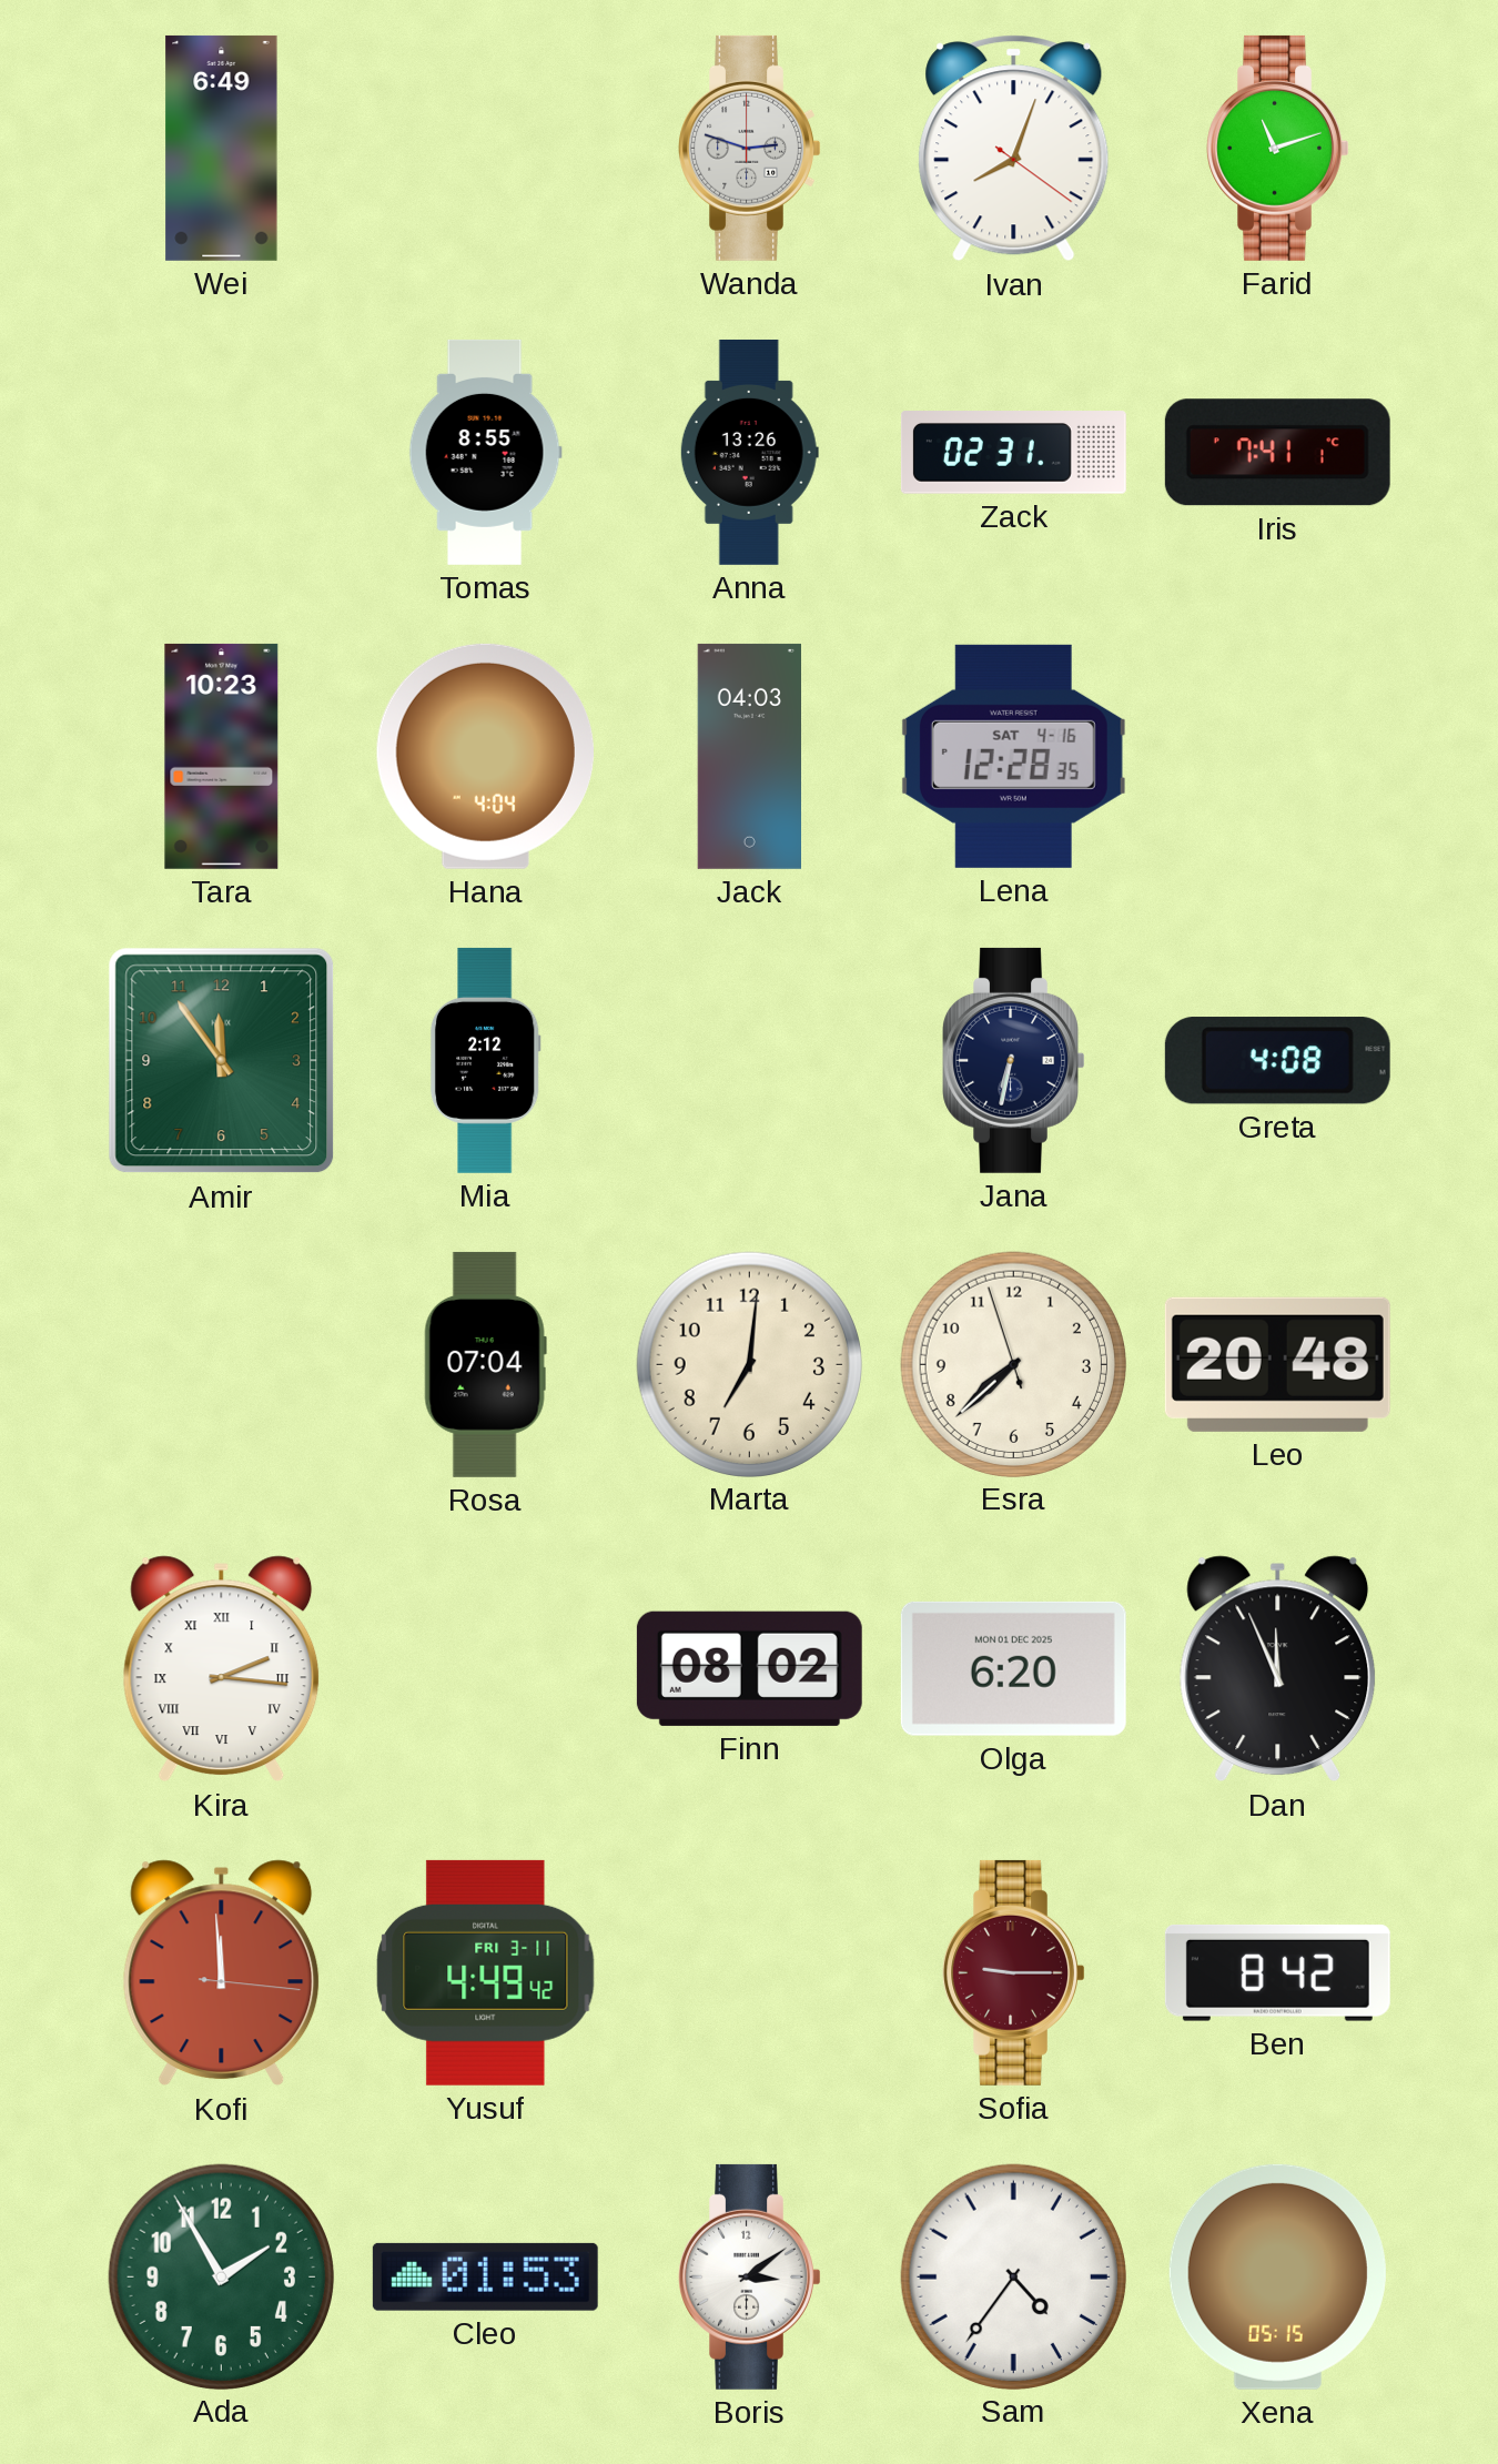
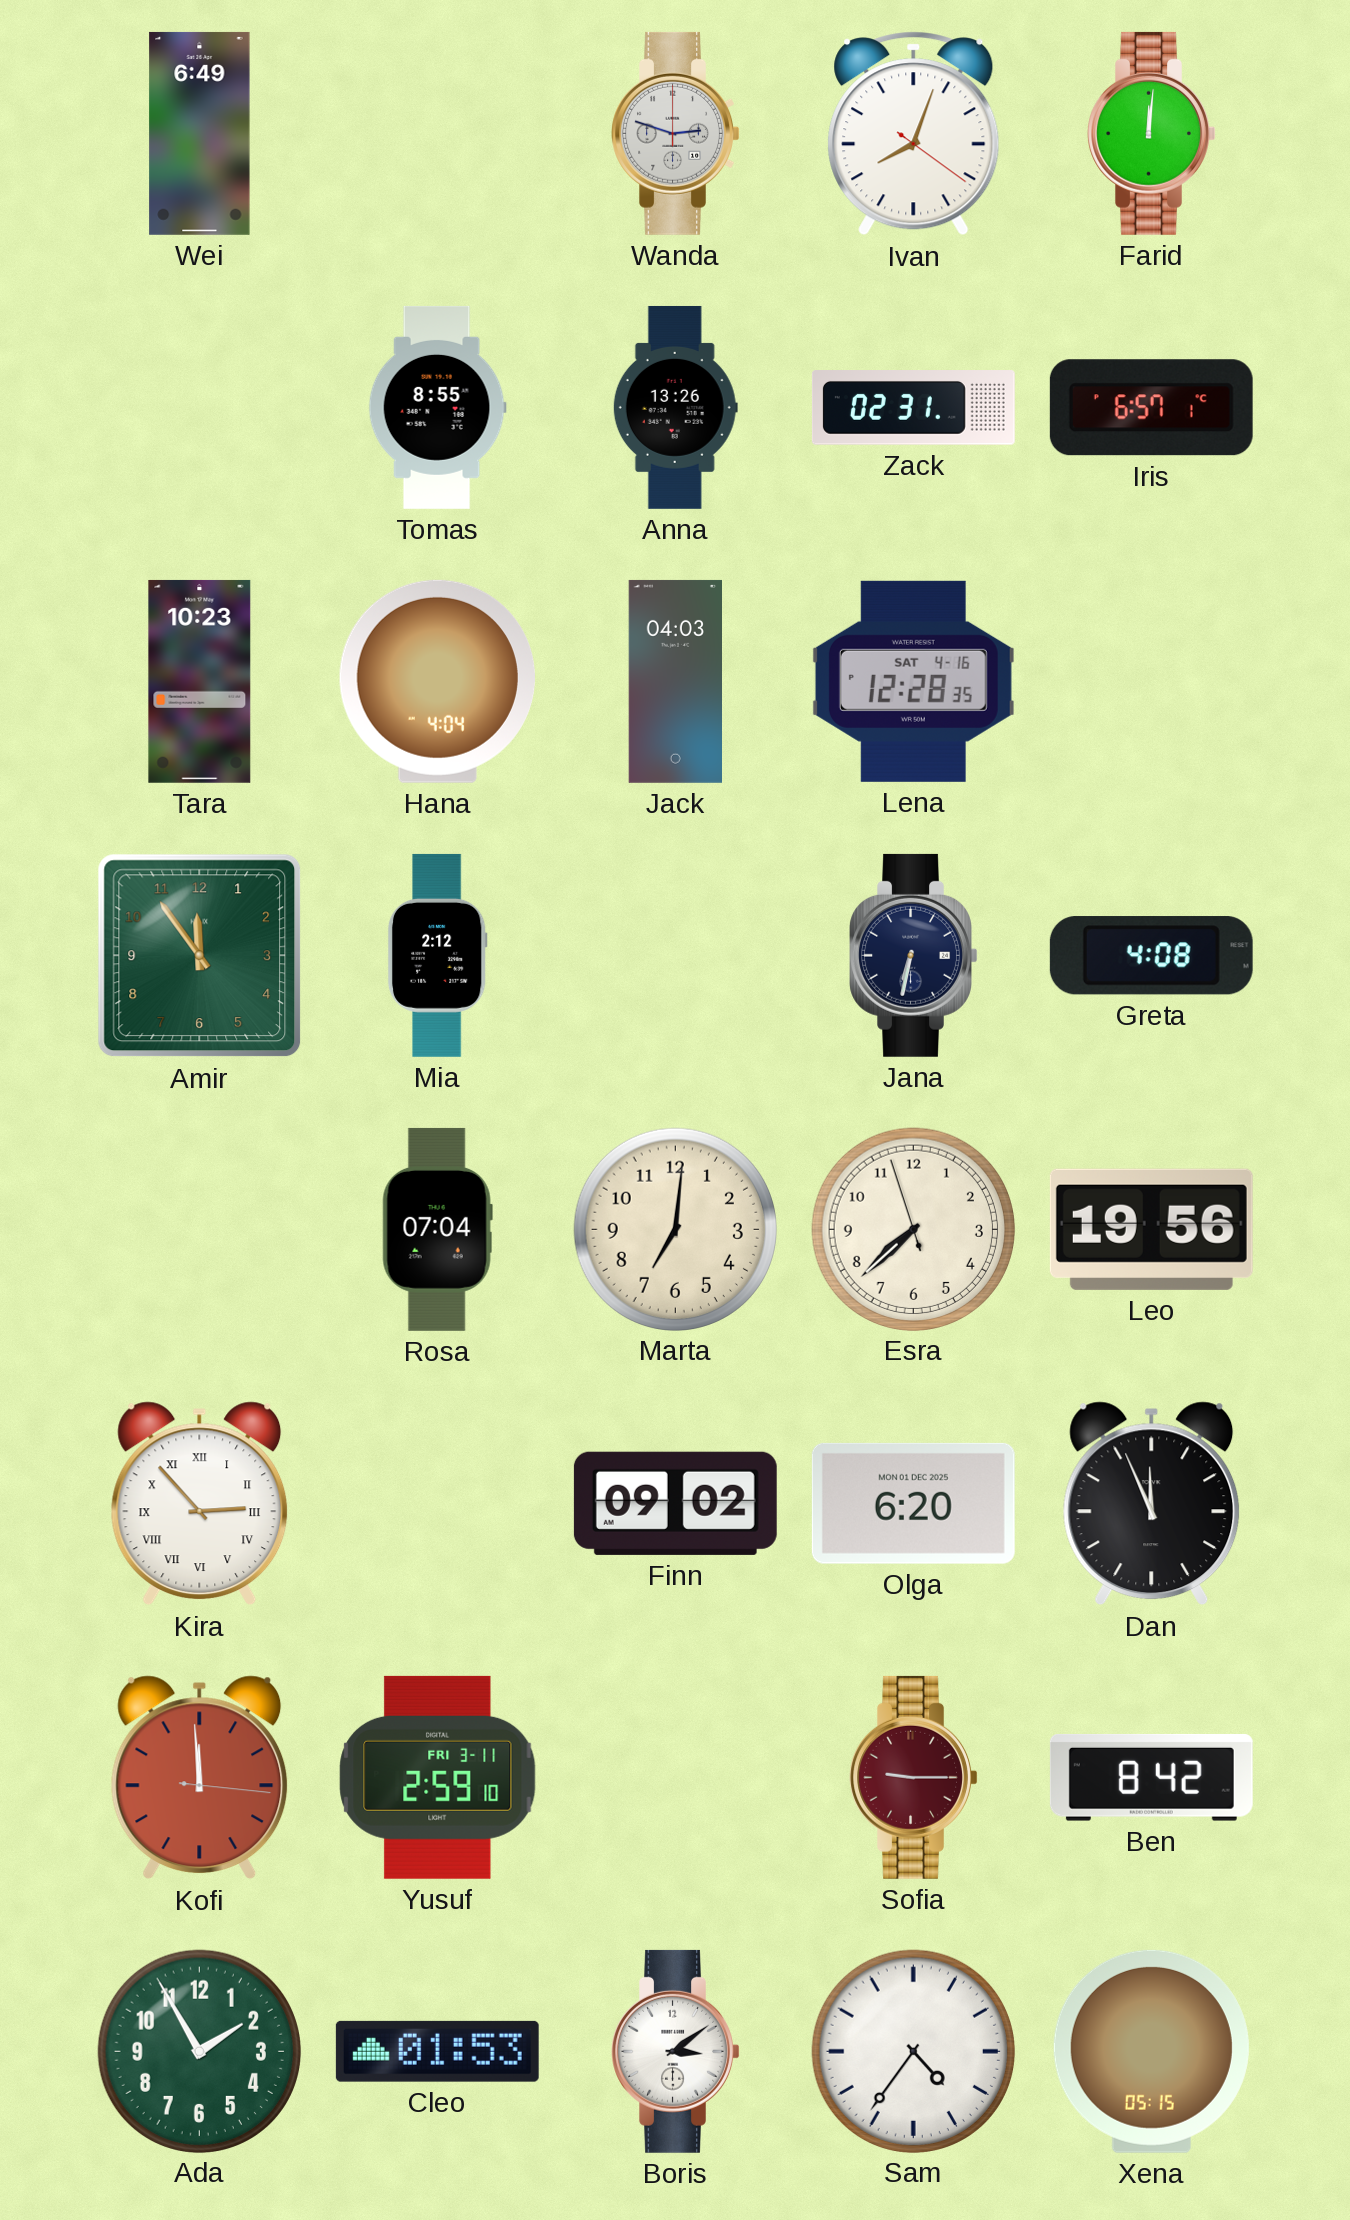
Farid: 11:12 -> 12:01 (1152, 133)
Iris: 7:41 -> 6:57 (1151, 408)
Leo: 20:48 -> 19:56 (1151, 1229)
Kira: 2:16 -> 2:53 (200, 1504)
Finn: 08:02 -> 09:02 (675, 1503)
Yusuf: 4:49 -> 2:59 (438, 1777)
